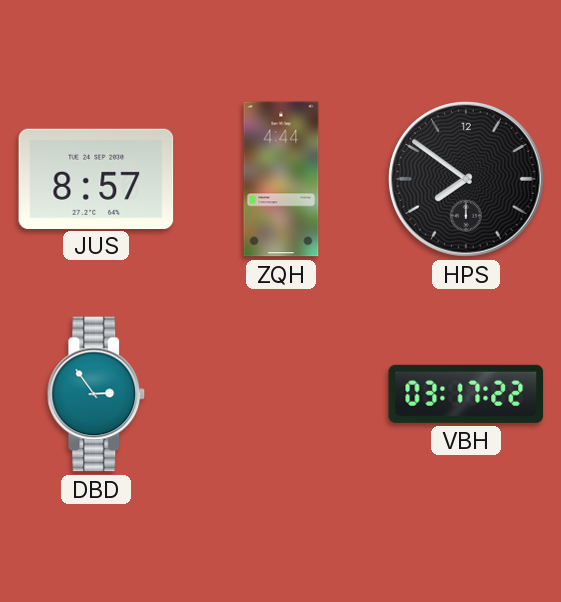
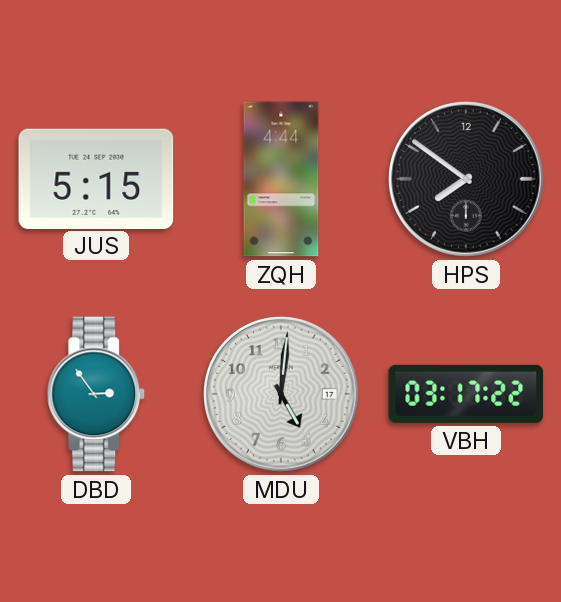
JUS: 8:57 -> 5:15 (96, 178)
MDU: none -> 5:01 (282, 395)
